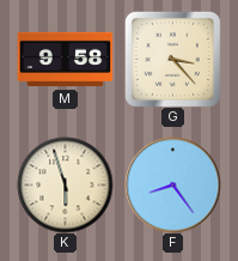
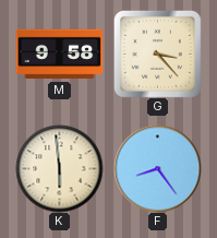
K: 5:57 -> 5:59 (59, 168)
